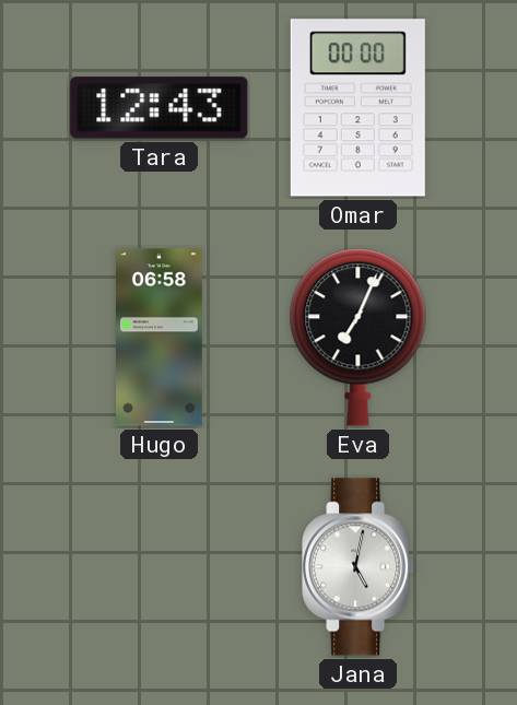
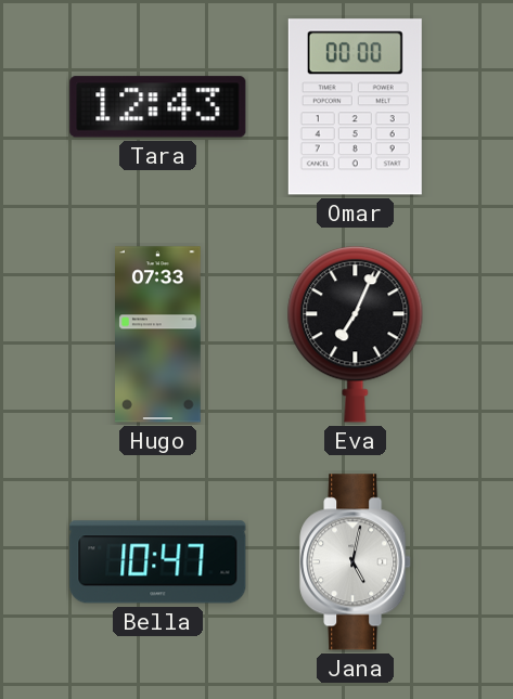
Hugo: 06:58 -> 07:33 (158, 335)
Bella: none -> 10:47 (158, 562)
